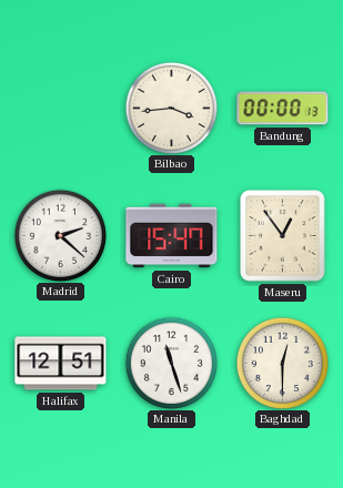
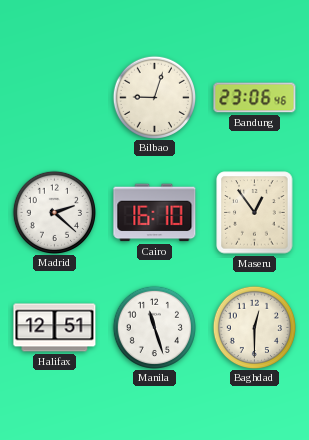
Bilbao: 3:44 -> 9:03 (154, 97)
Bandung: 00:00 -> 23:06 (255, 98)
Cairo: 15:47 -> 16:10 (155, 213)
